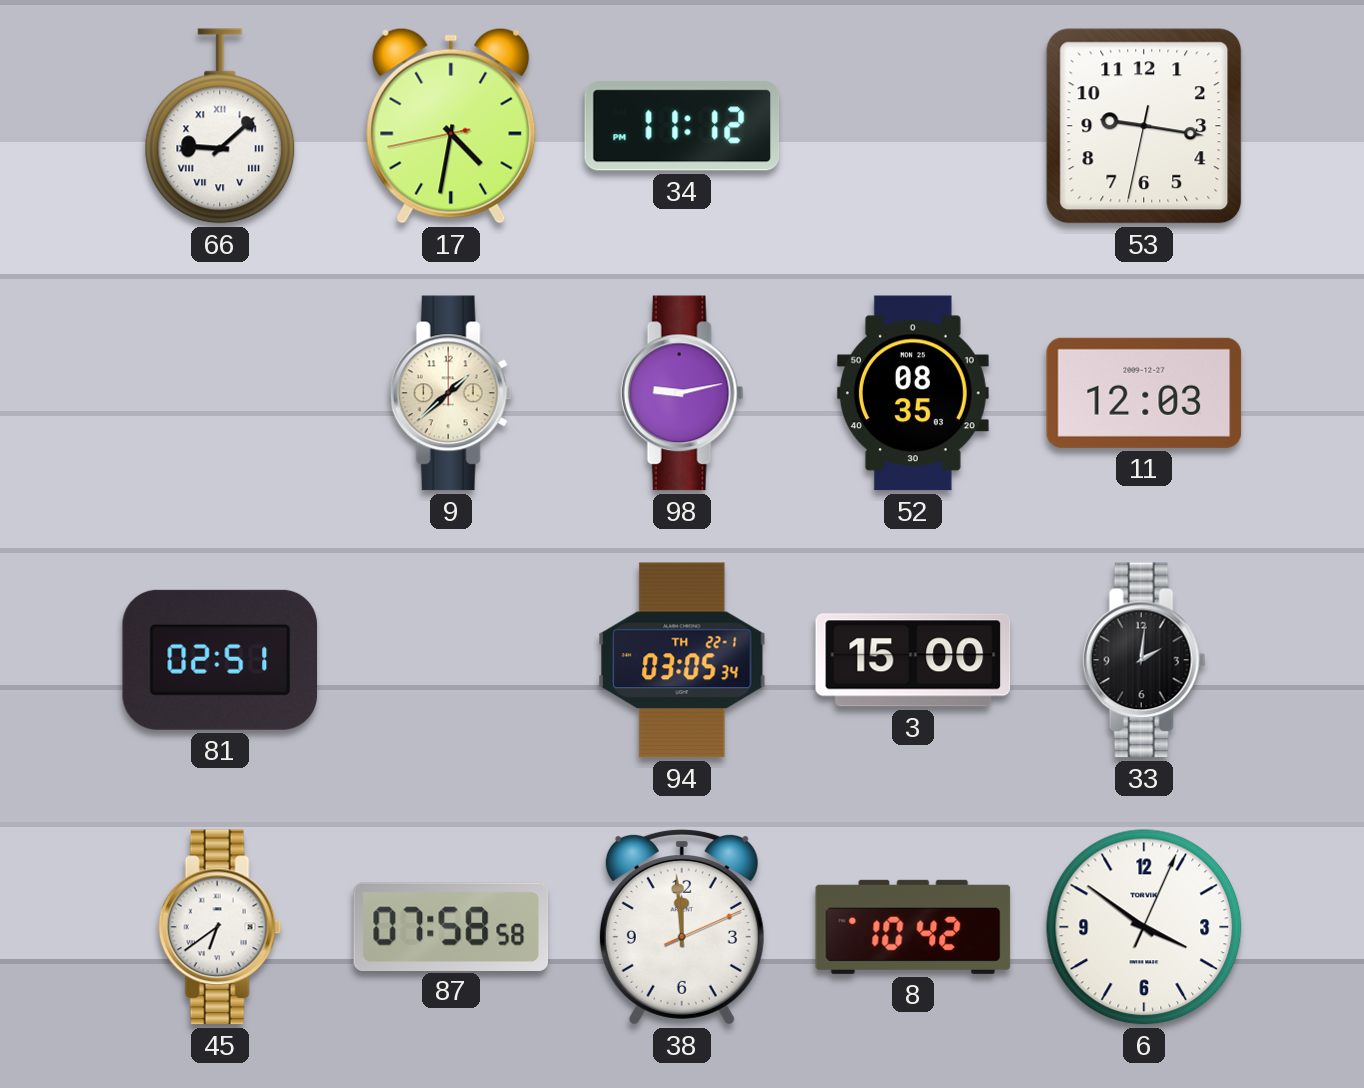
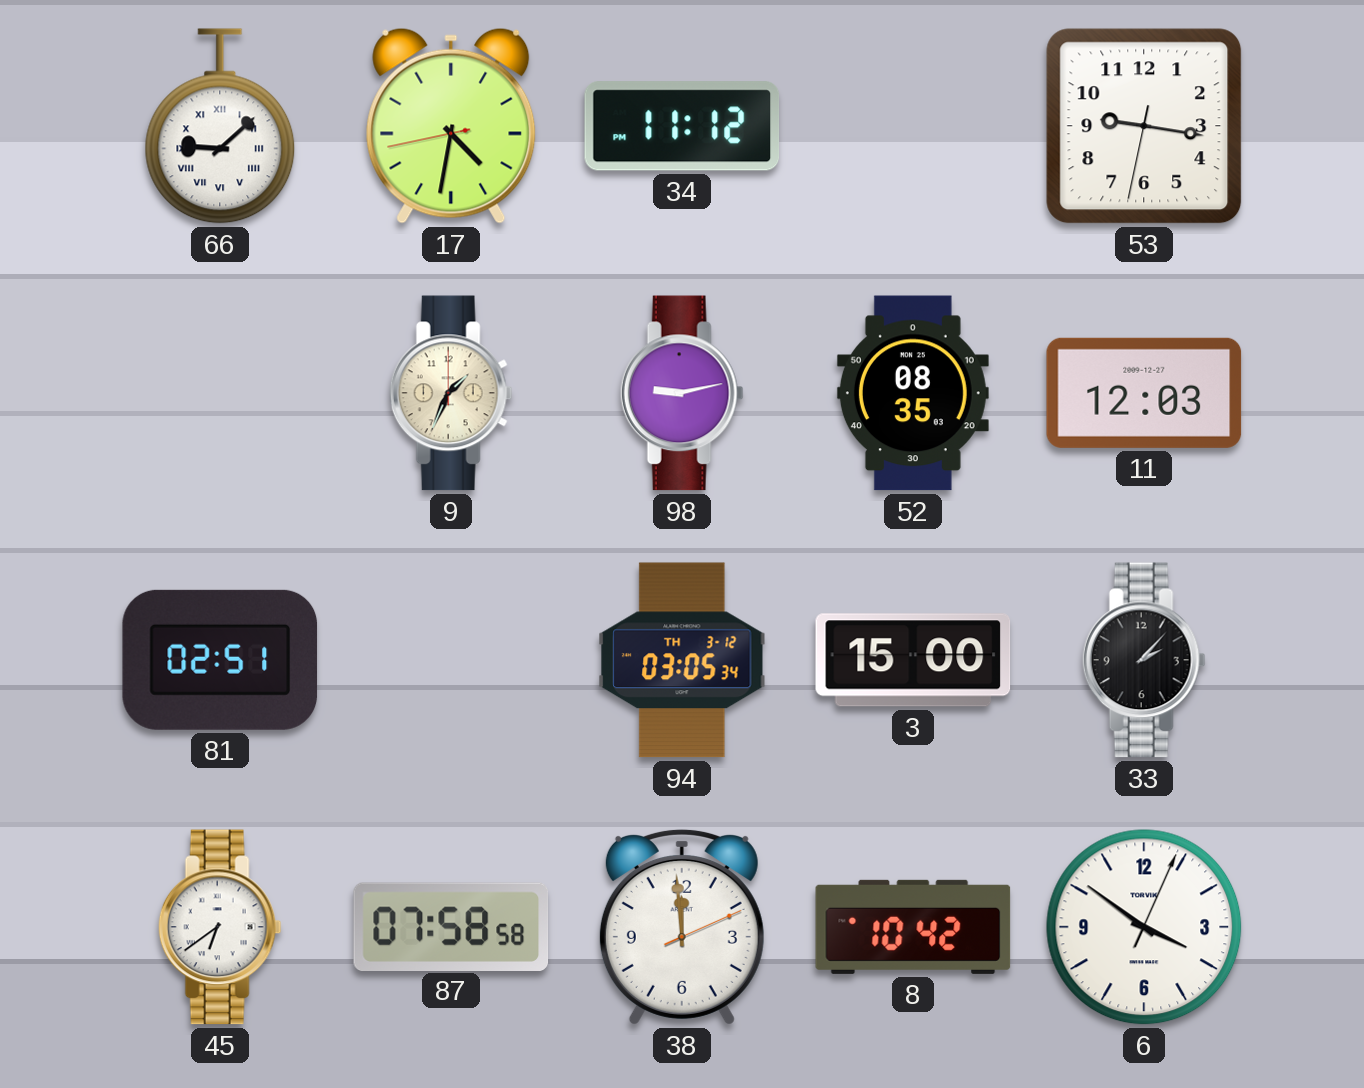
9: 1:38 -> 1:34 (451, 393)
94 date: TH 22-1 -> TH 3-12 (682, 660)
33: 2:01 -> 2:07 (1144, 660)
